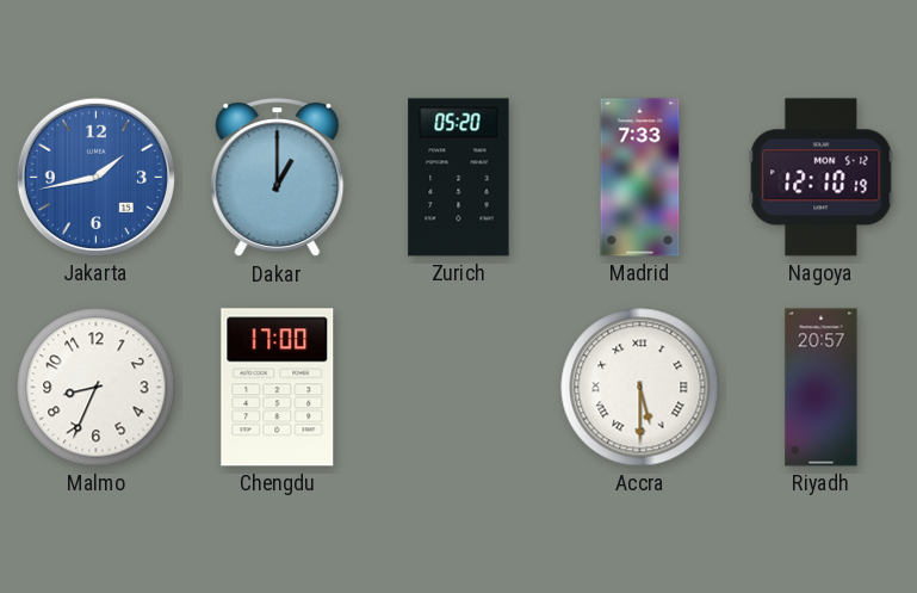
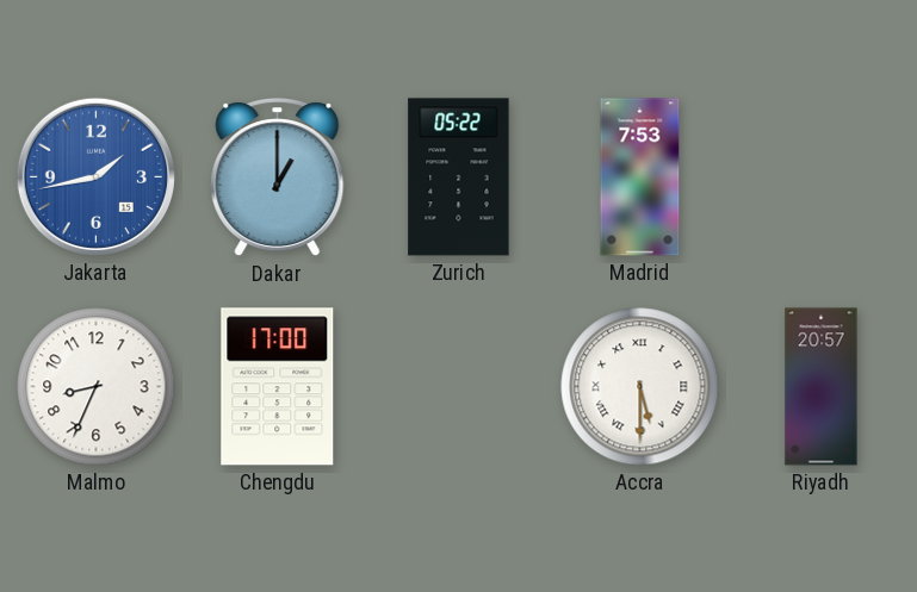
Zurich: 05:20 -> 05:22 (459, 177)
Madrid: 7:33 -> 7:53 (640, 177)
Nagoya: 12:10 -> none (822, 178)
